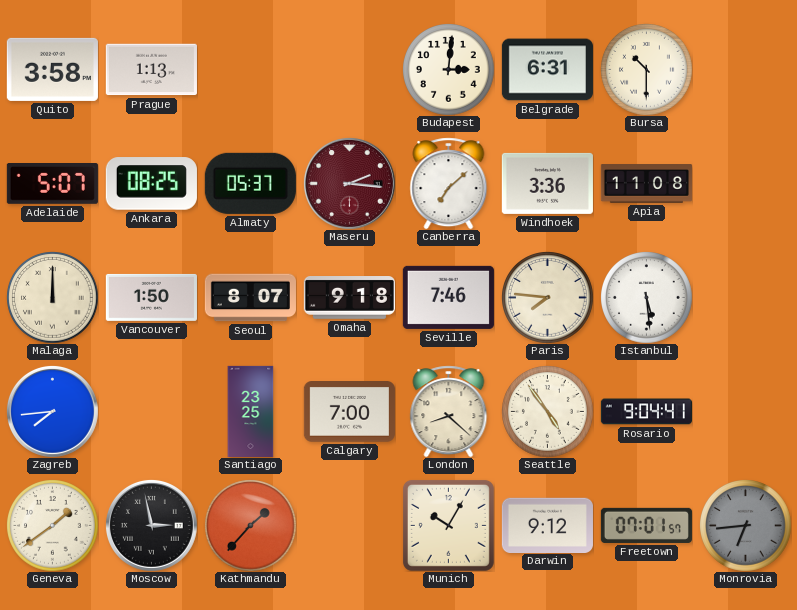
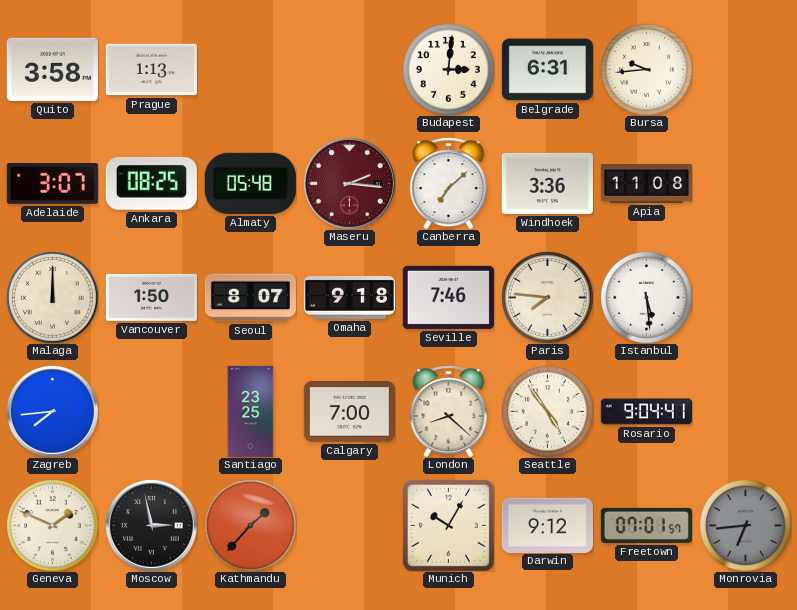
Bursa: 10:30 -> 9:44 (647, 70)
Adelaide: 5:07 -> 3:07 (52, 184)
Almaty: 05:37 -> 05:48 (250, 183)
Geneva: 1:39 -> 1:49 (53, 526)
